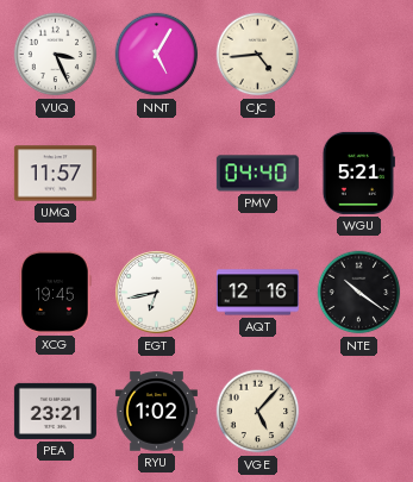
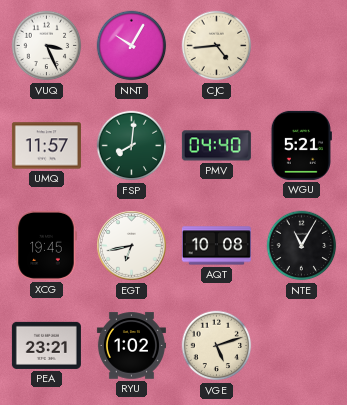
NNT: 5:05 -> 10:05 (132, 46)
FSP: none -> 8:01 (132, 146)
AQT: 12:16 -> 10:08 (216, 246)
NTE: 10:21 -> 11:05 (302, 246)
VGE: 5:07 -> 5:12 (217, 346)
